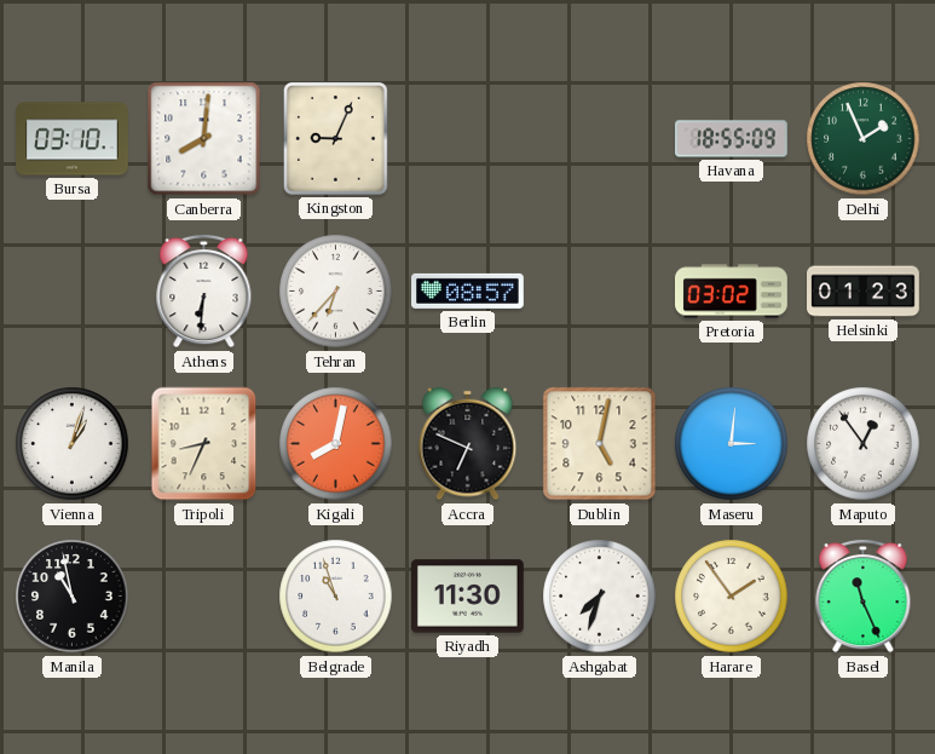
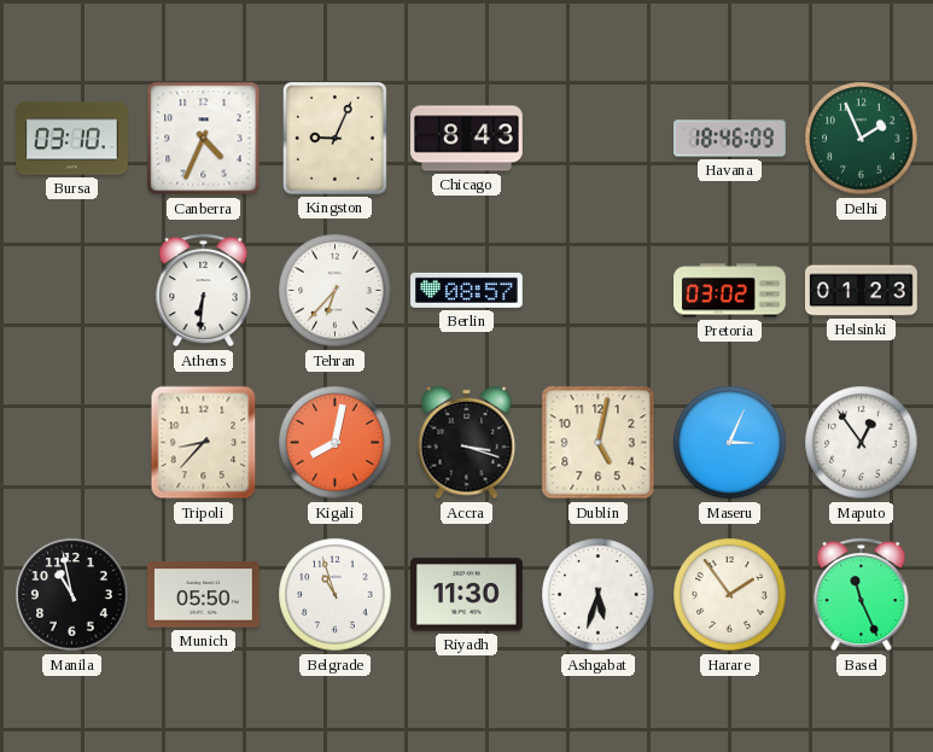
Canberra: 8:01 -> 4:34 (204, 139)
Chicago: none -> 8:43 (467, 139)
Havana: 18:55 -> 18:46 (730, 139)
Vienna: 1:03 -> none (73, 444)
Tripoli: 8:34 -> 8:37 (204, 443)
Accra: 6:49 -> 3:18 (467, 443)
Maseru: 3:01 -> 3:04 (730, 443)
Munich: none -> 05:50 (204, 595)
Ashgabat: 7:33 -> 5:33 (599, 595)
